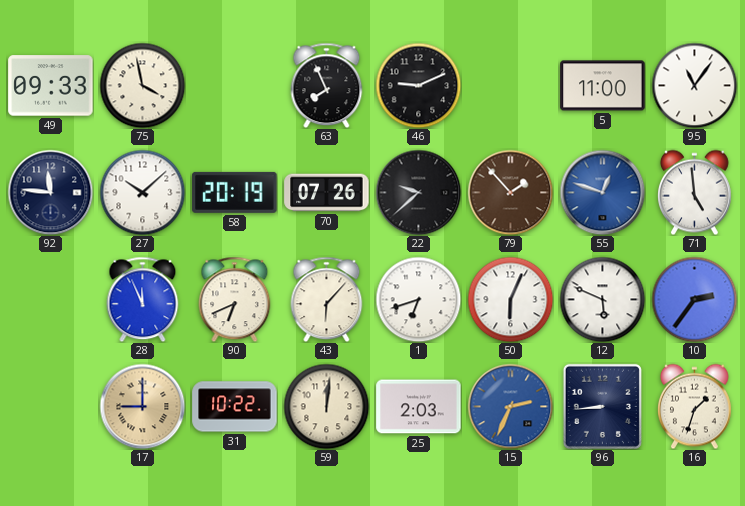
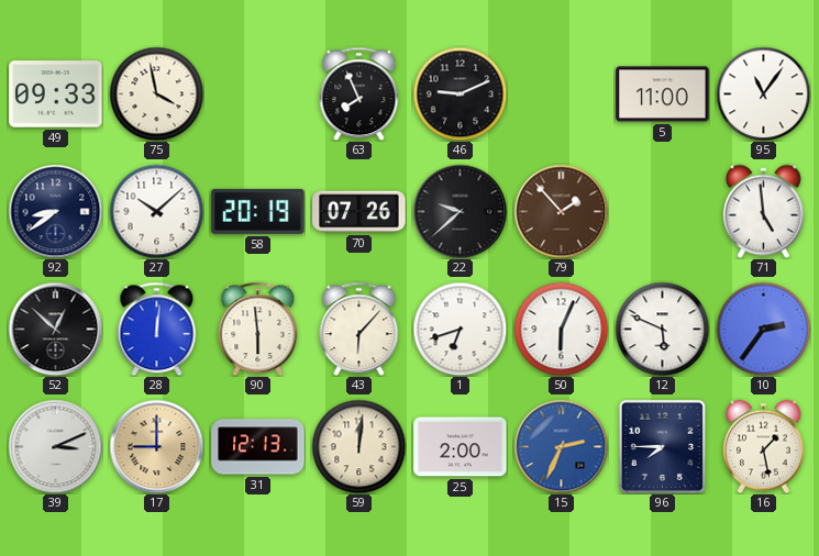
92: 11:46 -> 8:39 (55, 211)
55: 12:48 -> none (602, 192)
52: none -> 12:52 (55, 329)
28: 11:56 -> 12:01 (157, 329)
90: 6:41 -> 5:59 (258, 329)
39: none -> 3:11 (55, 446)
31: 10:22 -> 12:13 (258, 447)
25: 2:03 -> 2:00 (461, 447)
96: 8:44 -> 7:45 (662, 446)
16: 1:33 -> 1:28 (764, 446)
